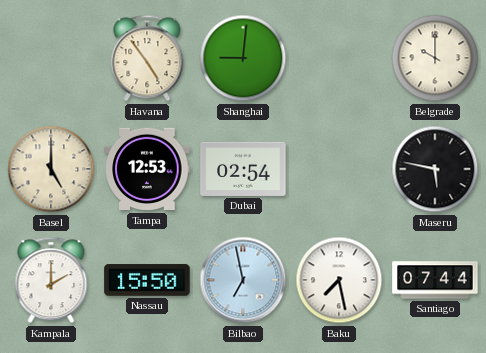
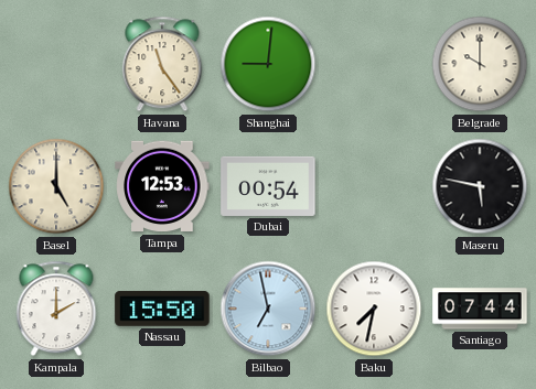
Havana: 4:54 -> 11:24 (162, 64)
Dubai: 02:54 -> 00:54 (268, 186)
Baku: 7:28 -> 7:32 (374, 309)
